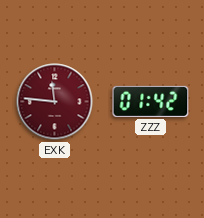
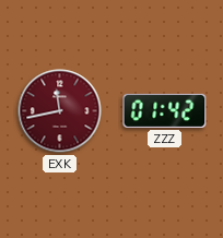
EXK: 11:46 -> 11:43 (60, 111)
